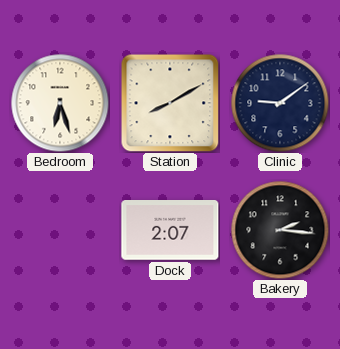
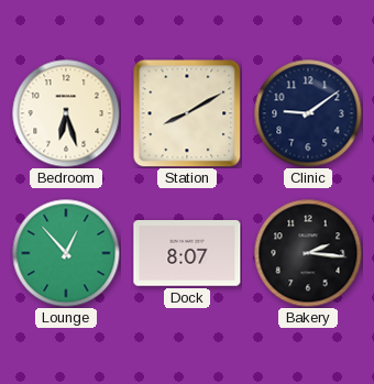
Lounge: none -> 12:53 (66, 253)
Dock: 2:07 -> 8:07 (187, 253)
